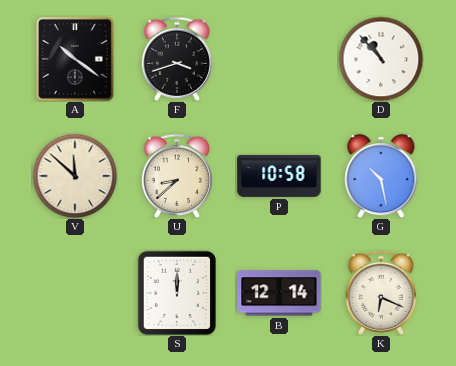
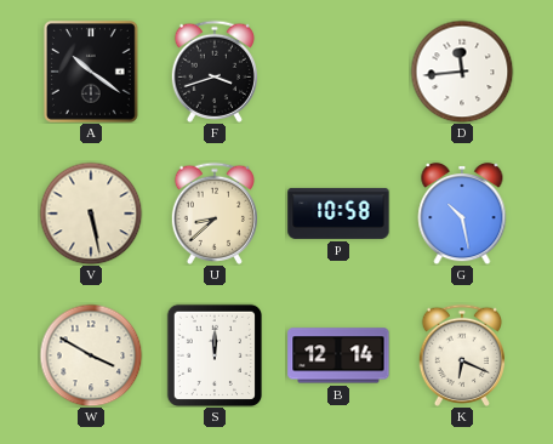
D: 10:53 -> 11:44 (462, 72)
V: 11:52 -> 5:28 (91, 214)
W: none -> 3:50 (91, 355)
